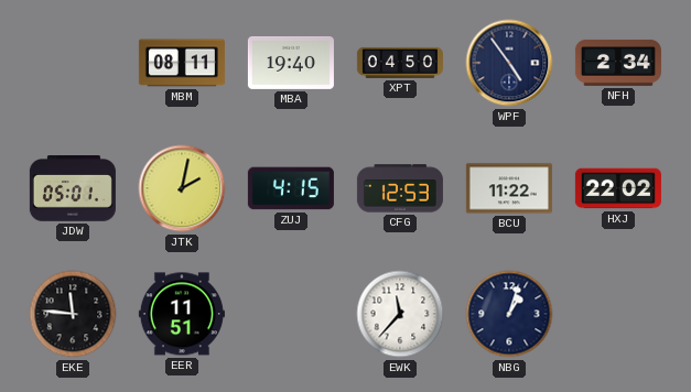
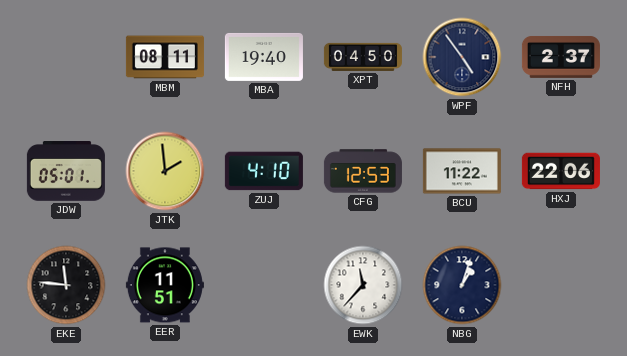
NFH: 2:34 -> 2:37 (561, 57)
JTK: 2:02 -> 1:59 (165, 171)
ZUJ: 4:15 -> 4:10 (264, 171)
HXJ: 22:02 -> 22:06 (561, 171)
